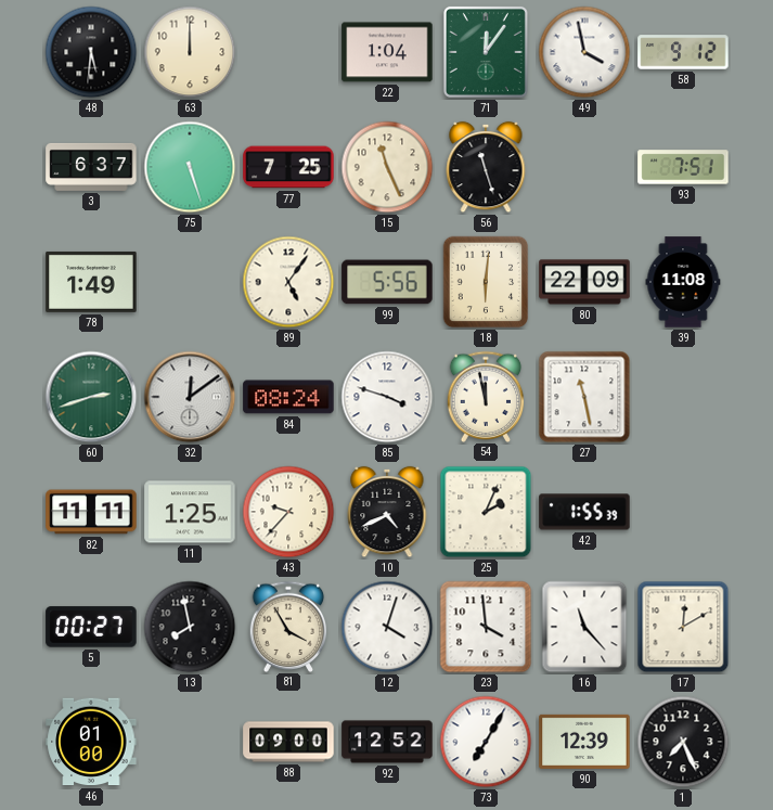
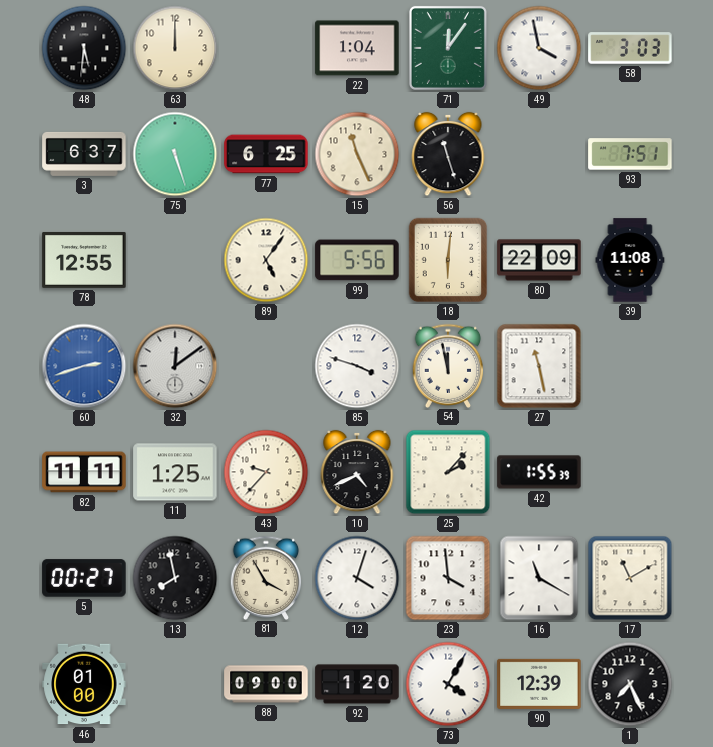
58: 9:12 -> 3:03 (630, 48)
77: 7:25 -> 6:25 (266, 154)
78: 1:49 -> 12:55 (84, 260)
60 dial: green -> blue (84, 366)
84: 08:24 -> none (288, 397)
25: 2:04 -> 2:07 (448, 472)
16: 11:23 -> 11:20 (539, 578)
17: 12:10 -> 11:10 (630, 578)
92: 12:52 -> 1:20 (357, 684)
73: 7:05 -> 4:05 (448, 684)
